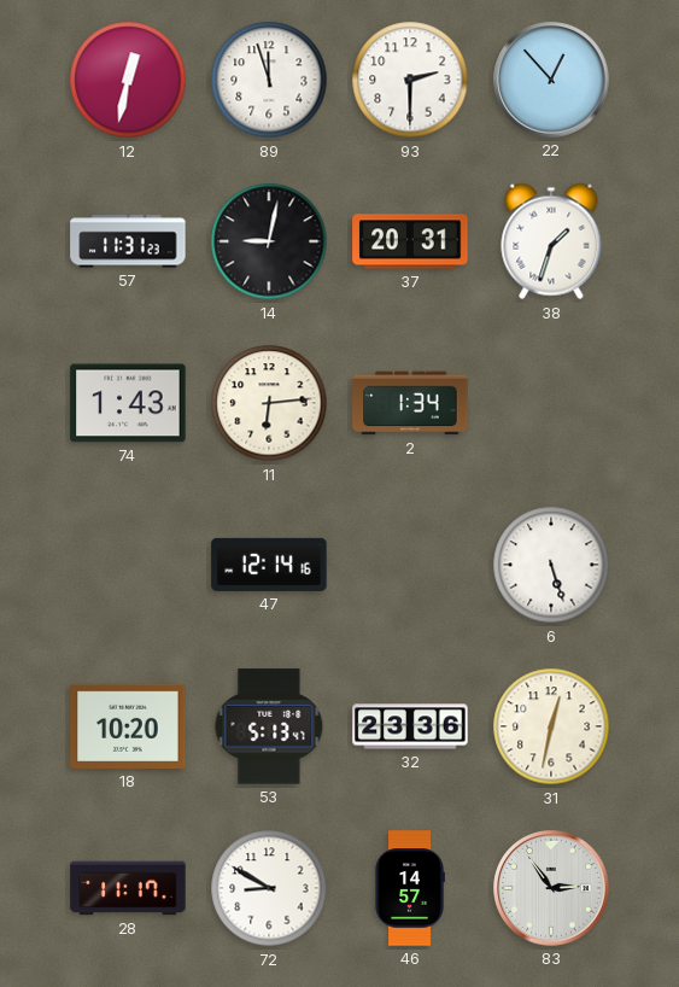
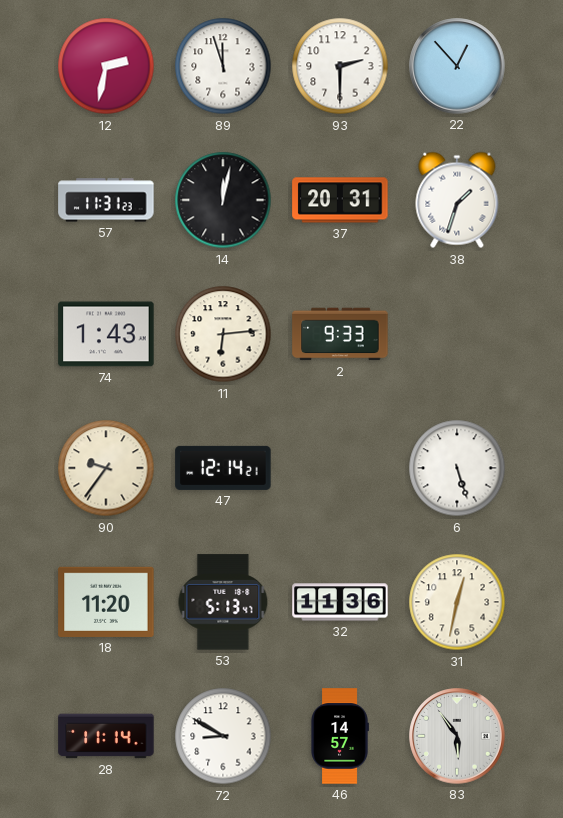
12: 12:32 -> 2:32 (106, 66)
14: 9:02 -> 12:02 (223, 200)
2: 1:34 -> 9:33 (340, 334)
90: none -> 9:36 (106, 468)
47: 12:14:16 -> 12:14:21 (223, 468)
18: 10:20 -> 11:20 (106, 602)
32: 23:36 -> 11:36 (340, 602)
28: 11:17 -> 11:14 (106, 736)
83: 2:54 -> 5:54 (457, 736)
